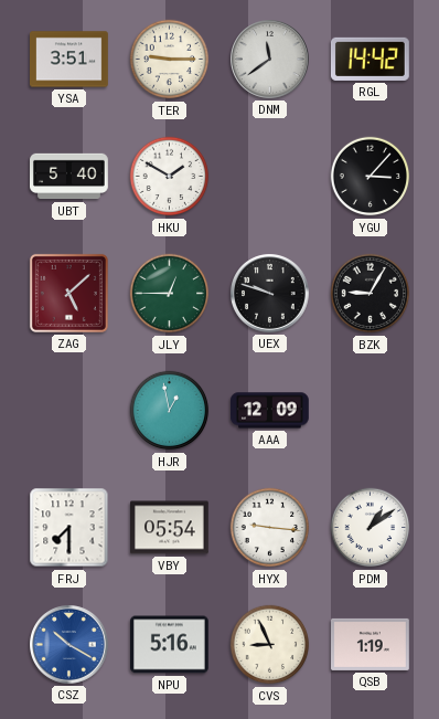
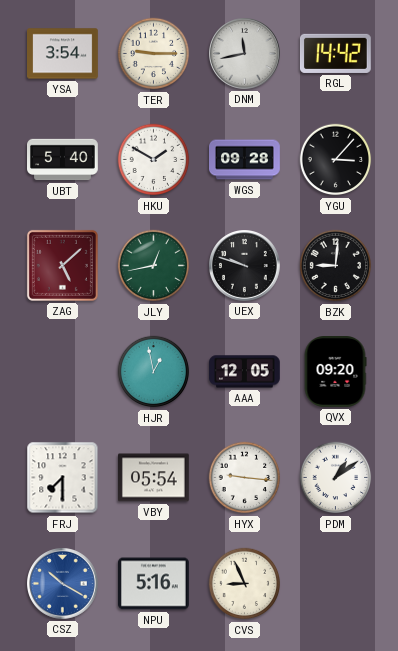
YSA: 3:51 -> 3:54 (63, 54)
DNM: 11:39 -> 11:43 (245, 54)
WGS: none -> 09:28 (245, 160)
JLY: 12:45 -> 12:43 (154, 266)
BZK: 9:05 -> 9:01 (336, 266)
AAA: 12:09 -> 12:05 (245, 372)
QVX: none -> 09:20 (335, 372)
QSB: 1:19 -> none (371, 644)
